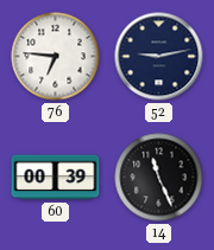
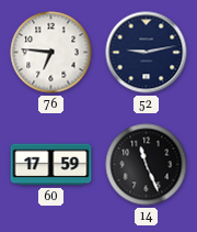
60: 00:39 -> 17:59 (51, 165)
